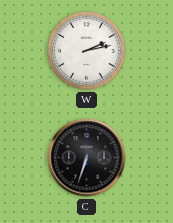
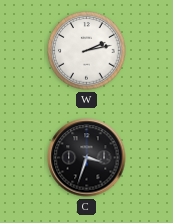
C: 6:33 -> 3:33 (87, 158)
